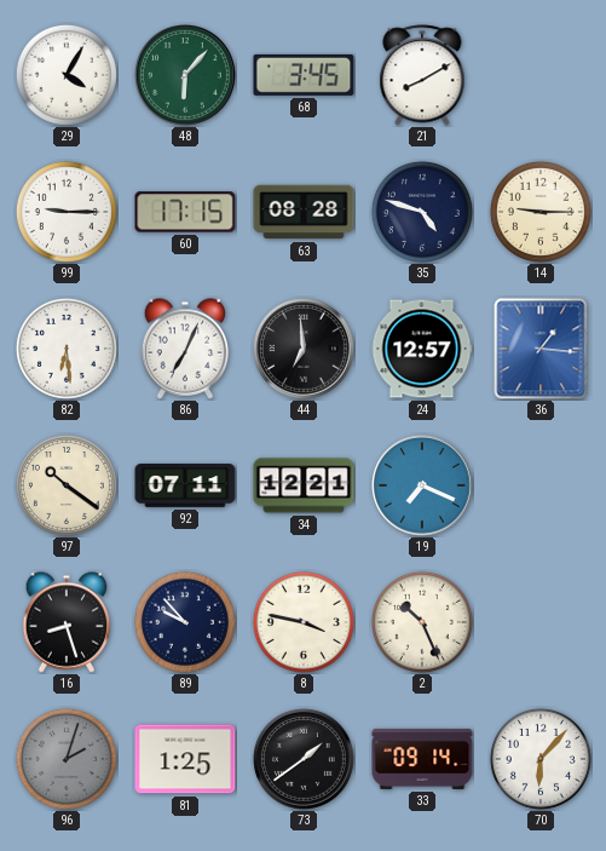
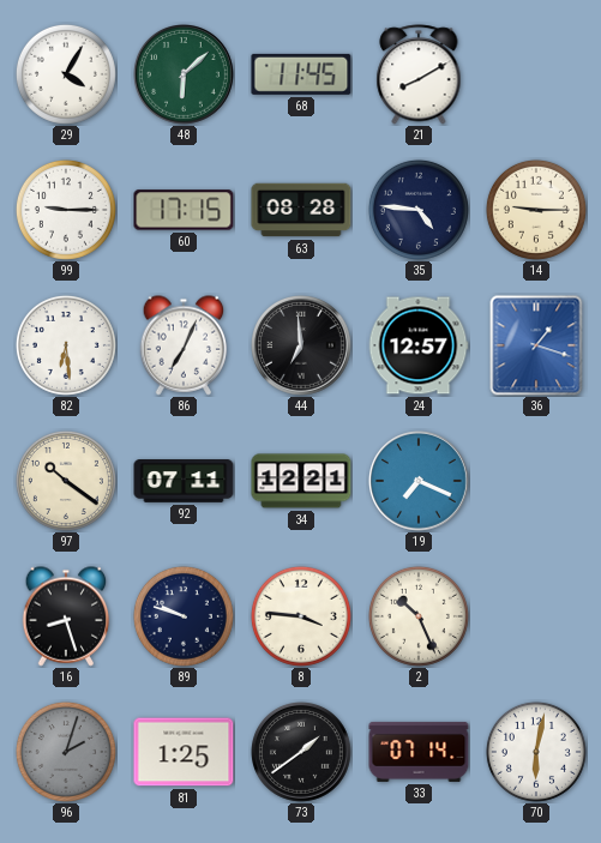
48: 6:07 -> 6:08 (185, 76)
68: 3:45 -> 11:45 (301, 74)
35: 4:48 -> 4:46 (419, 210)
36: 1:16 -> 1:18 (536, 345)
89: 9:53 -> 9:48 (184, 616)
8: 3:47 -> 3:46 (301, 616)
33: 09:14 -> 07:14 (419, 752)
70: 6:07 -> 6:02 (536, 752)
